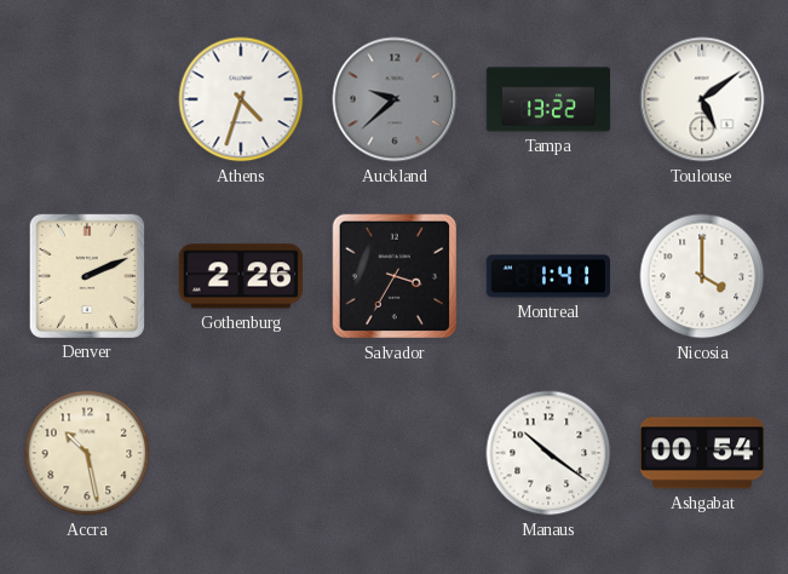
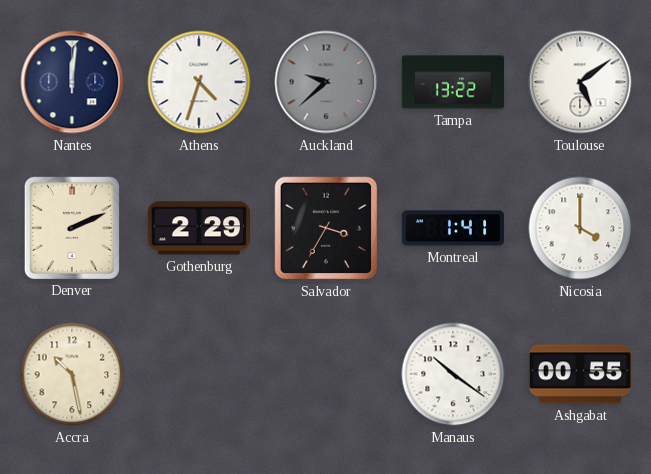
Nantes: none -> 12:01 (72, 82)
Gothenburg: 2:26 -> 2:29 (198, 228)
Ashgabat: 00:54 -> 00:55 (579, 374)
